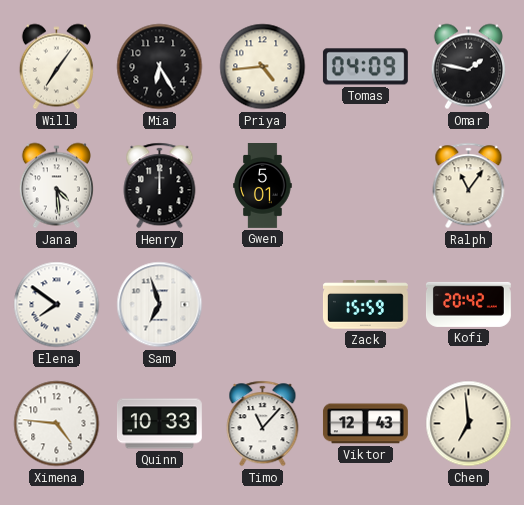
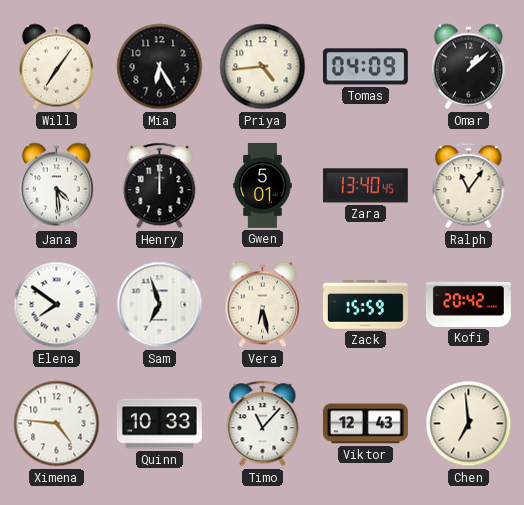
Omar: 1:47 -> 1:08 (468, 67)
Zara: none -> 13:40 (365, 186)
Vera: none -> 6:28 (262, 305)
